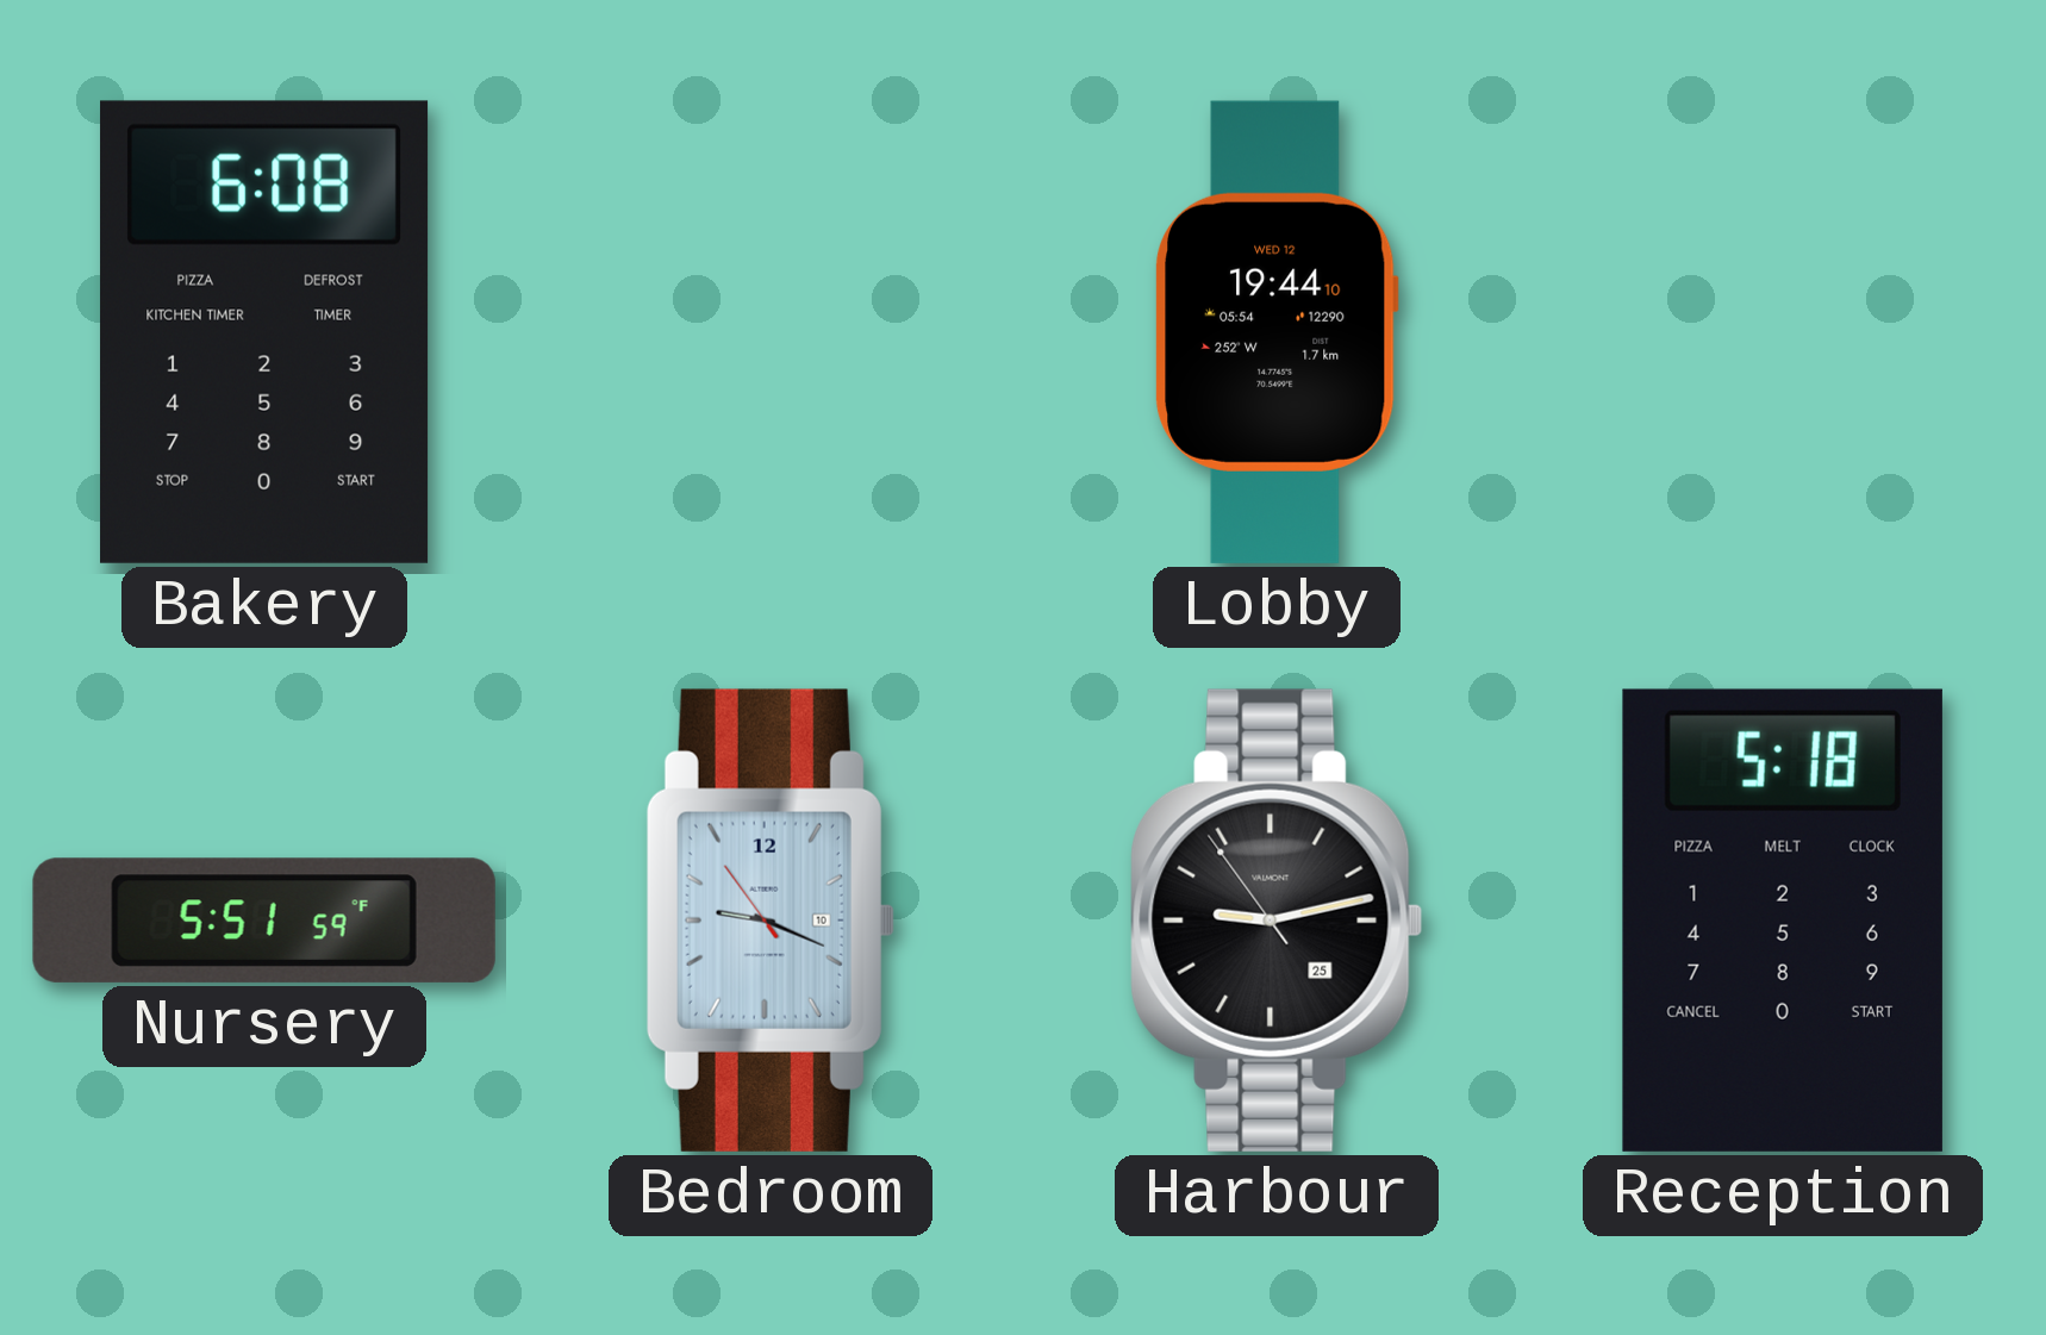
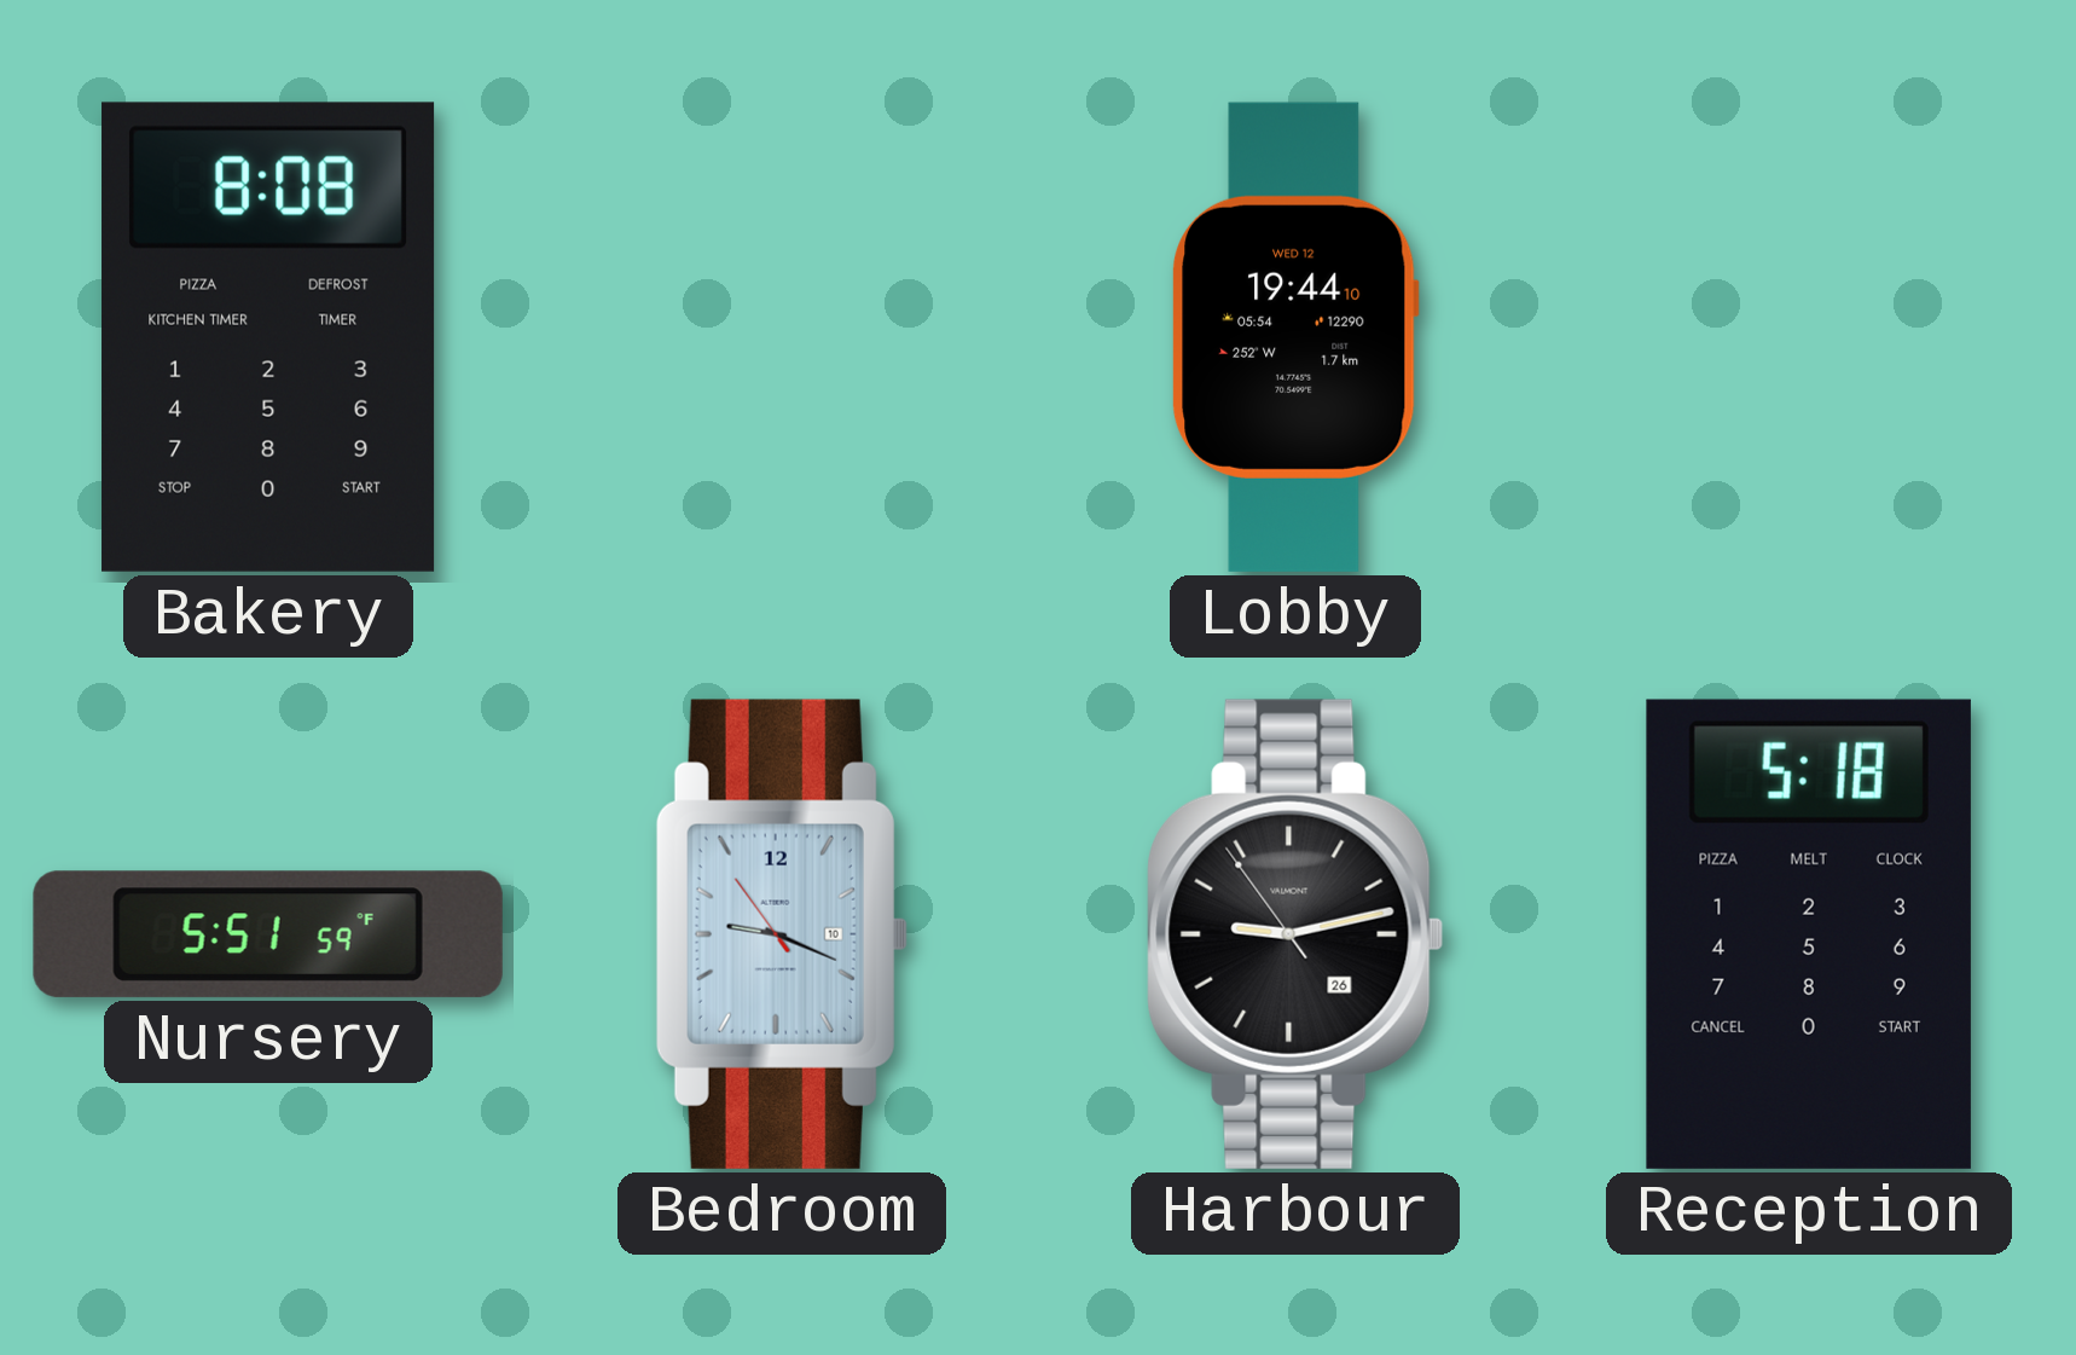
Bakery: 6:08 -> 8:08 (268, 337)
Harbour date: 25 -> 26 (1295, 934)
